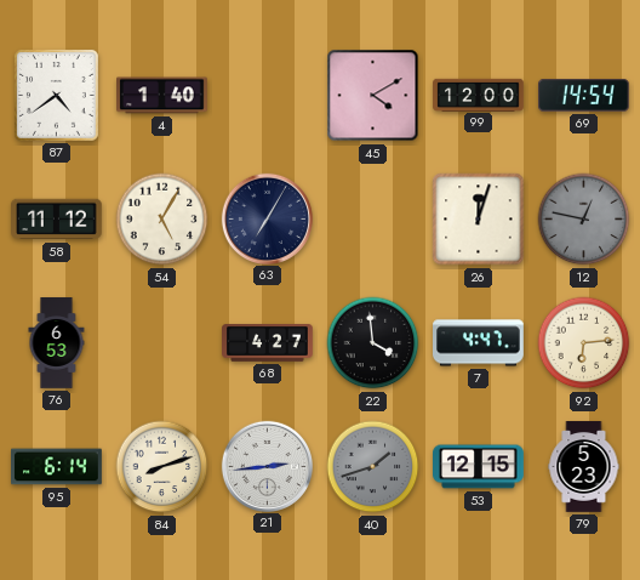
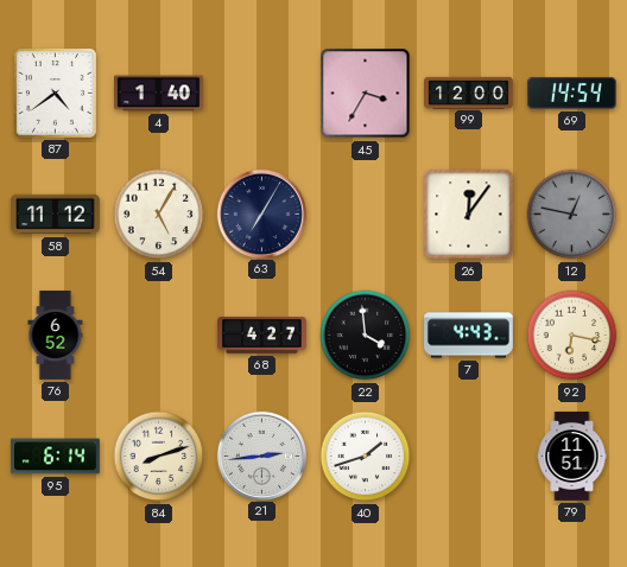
45: 4:10 -> 3:35 (366, 94)
26: 12:03 -> 12:06 (469, 215)
76: 6:53 -> 6:52 (56, 336)
7: 4:47 -> 4:43 (469, 336)
92: 6:14 -> 6:17 (572, 336)
40 dial: grey -> white (366, 457)
53: 12:15 -> none (479, 467)
79: 5:23 -> 11:51 (572, 457)
